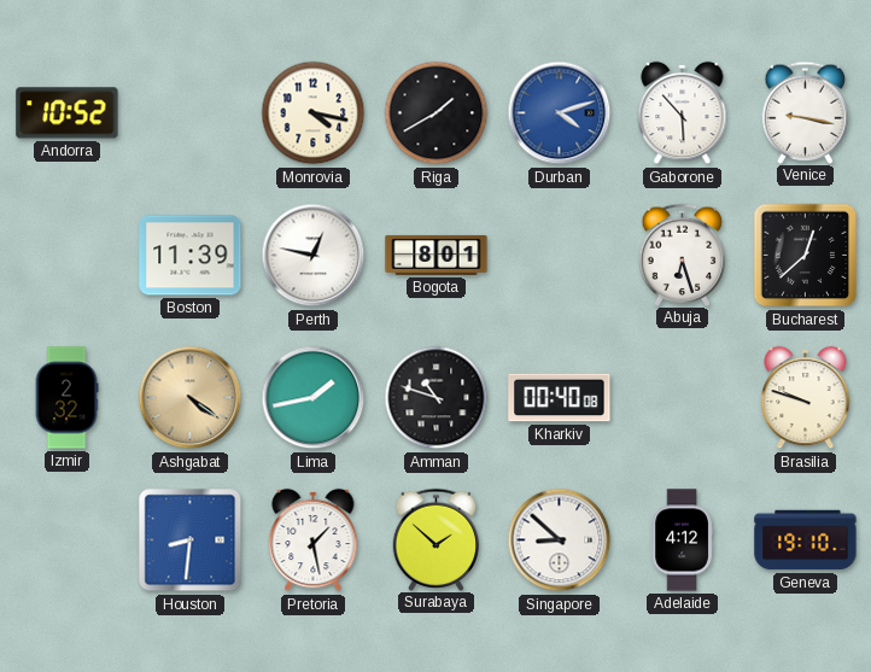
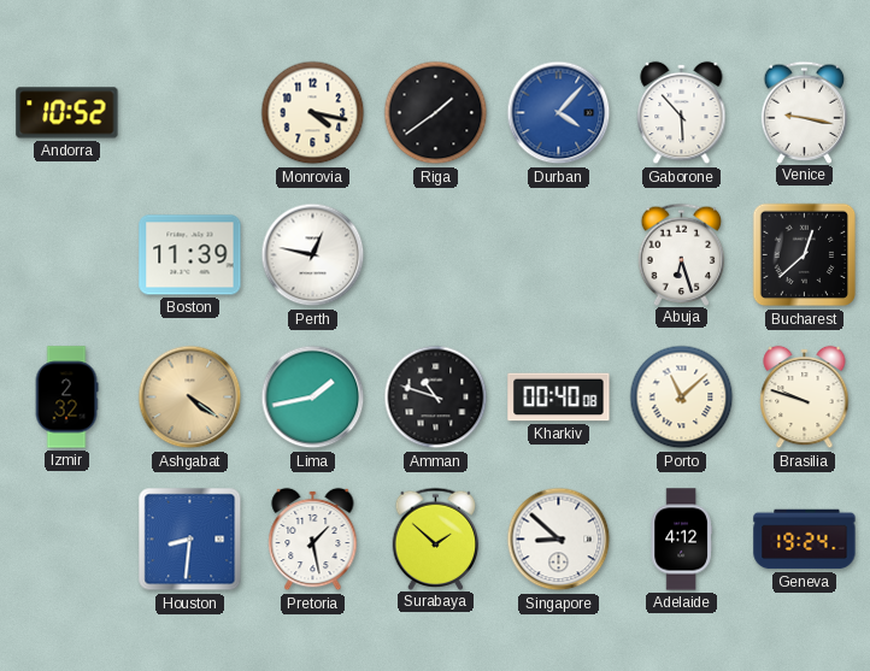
Riga: 1:40 -> 1:39 (436, 113)
Durban: 4:12 -> 4:07 (559, 113)
Bogota: 8:01 -> none (437, 255)
Porto: none -> 11:08 (682, 398)
Geneva: 19:10 -> 19:24 (805, 540)
